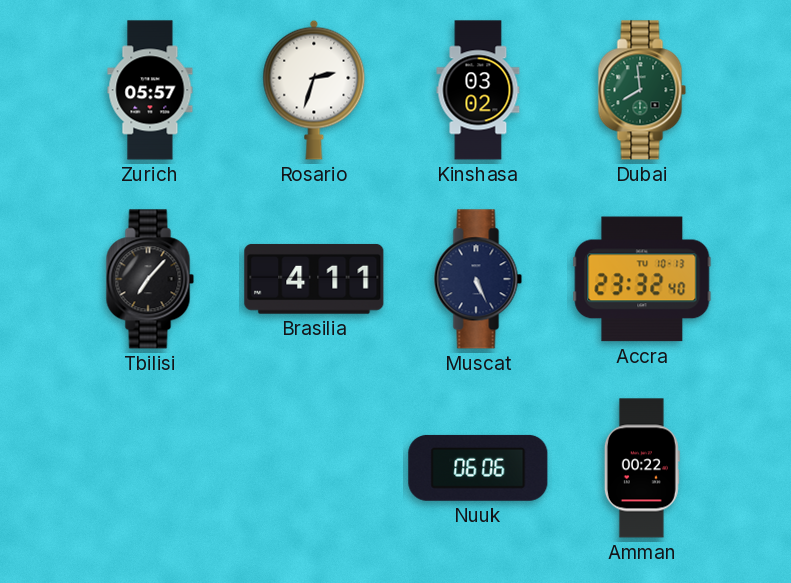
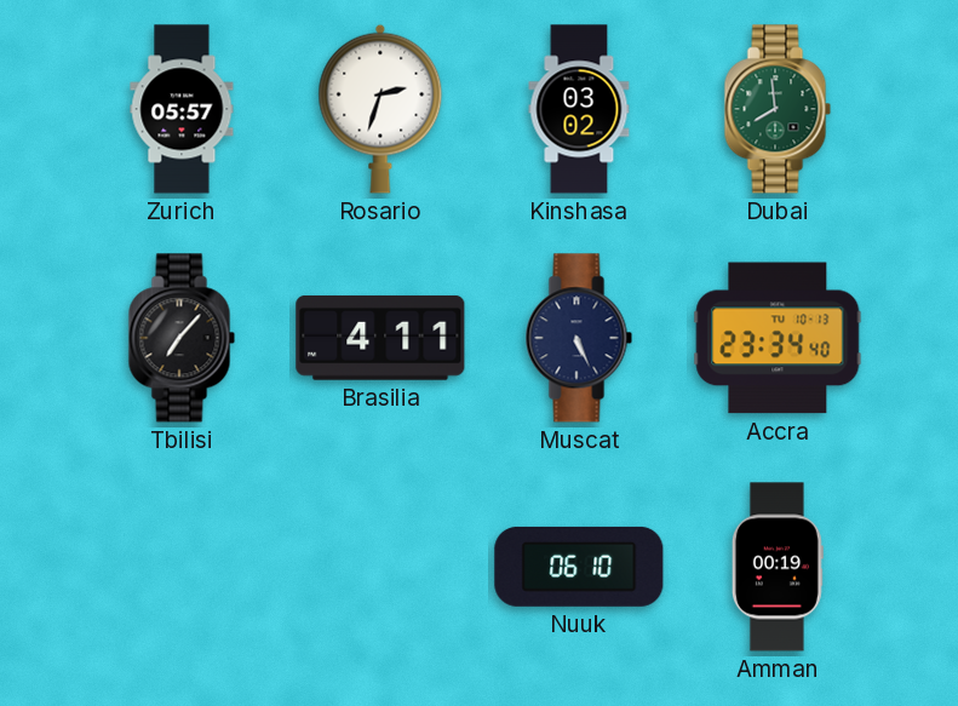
Accra: 23:32 -> 23:34 (778, 338)
Nuuk: 06:06 -> 06:10 (579, 567)
Amman: 00:22 -> 00:19 (778, 567)
